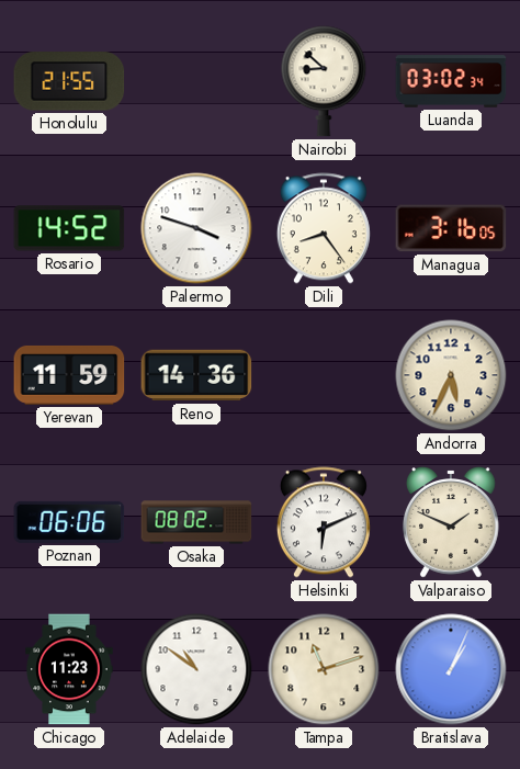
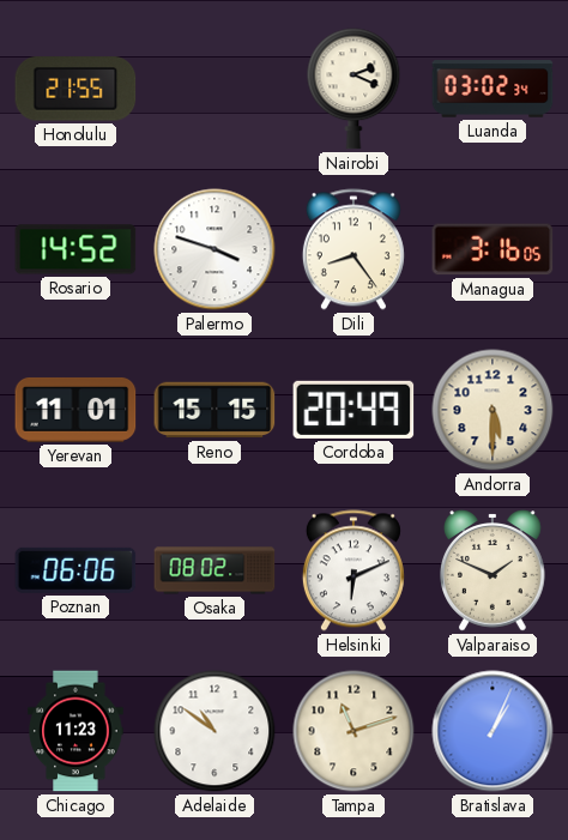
Nairobi: 8:52 -> 2:19 (354, 89)
Yerevan: 11:59 -> 11:01 (75, 410)
Reno: 14:36 -> 15:15 (214, 410)
Cordoba: none -> 20:49 (354, 410)
Andorra: 5:34 -> 5:30 (493, 410)
